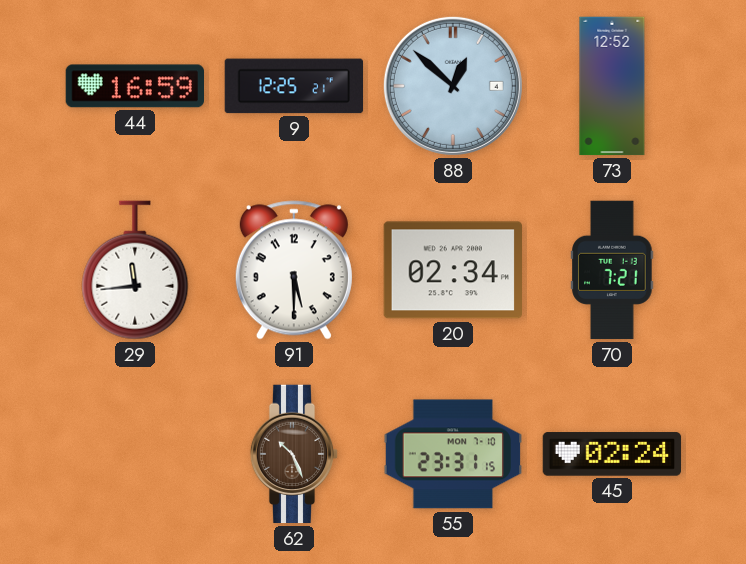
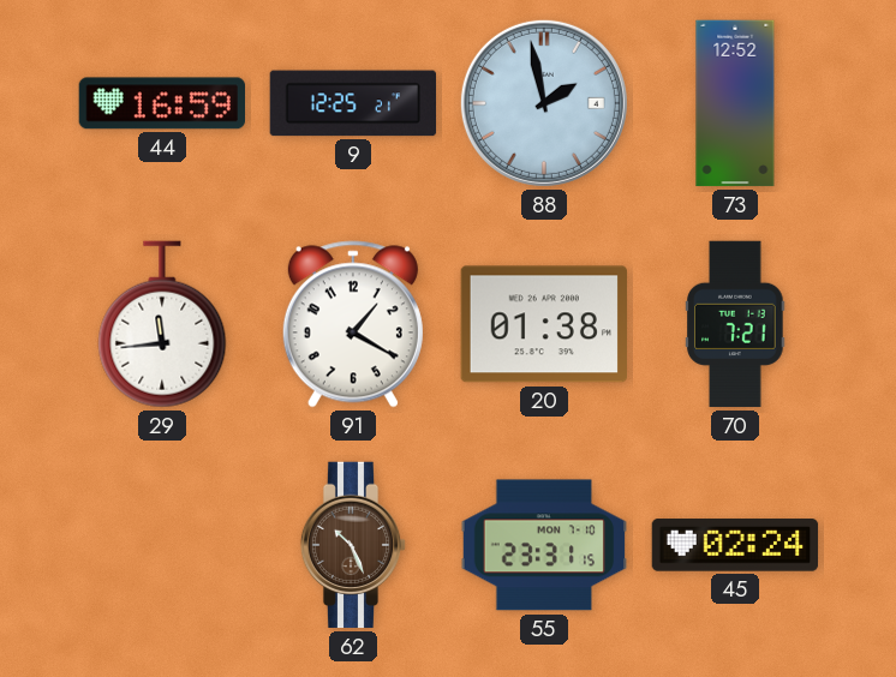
88: 12:52 -> 1:58 (544, 103)
91: 5:30 -> 1:20 (353, 324)
20: 02:34 -> 01:38 (543, 324)
